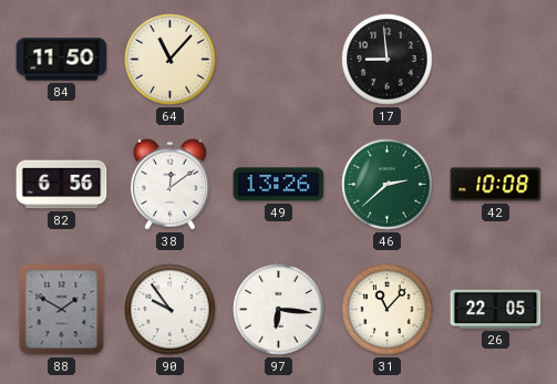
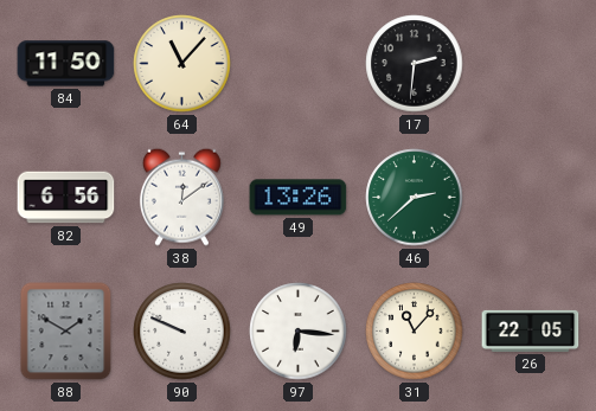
17: 8:59 -> 2:31 (415, 64)
42: 10:08 -> none (496, 185)
90: 9:54 -> 9:49 (182, 332)
